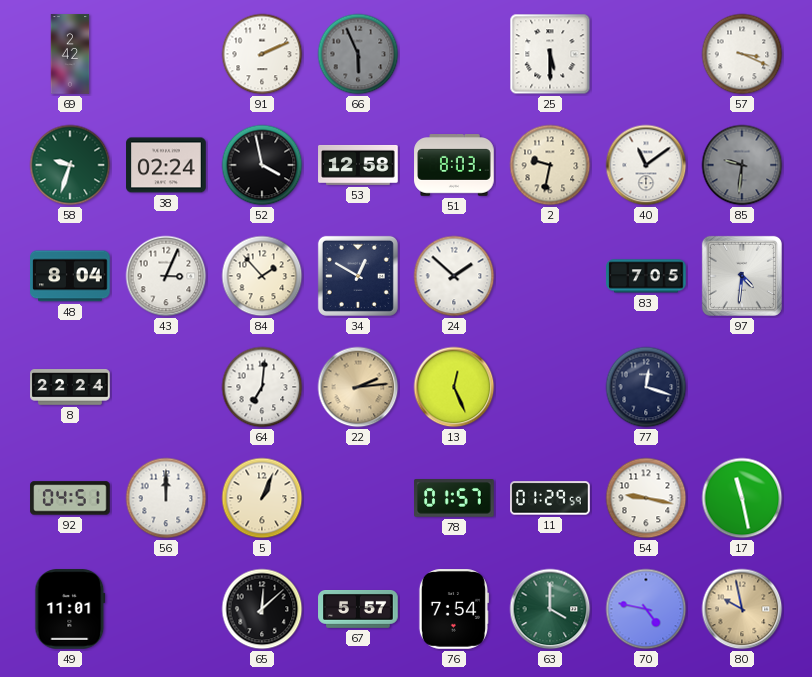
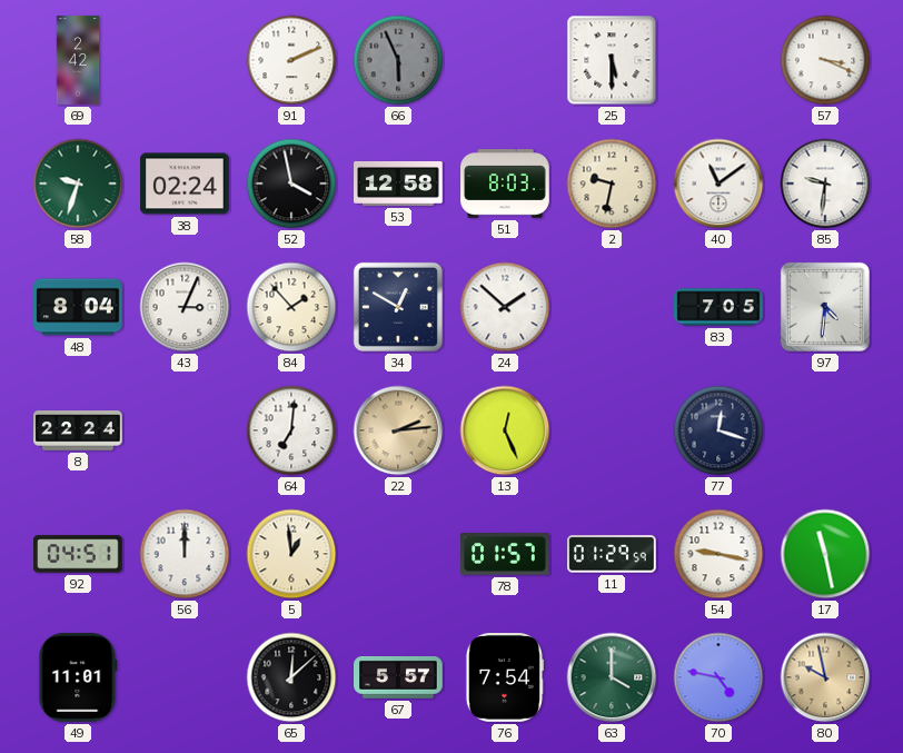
85 dial: grey -> white (825, 184)
5: 1:04 -> 12:59 (291, 554)
